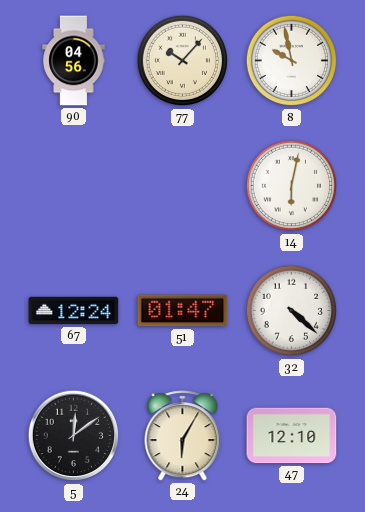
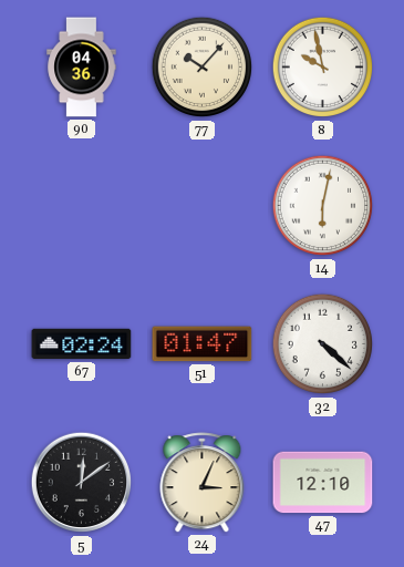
90: 04:56 -> 04:36 (82, 68)
67: 12:24 -> 02:24 (82, 344)
24: 6:05 -> 3:04 (203, 483)
